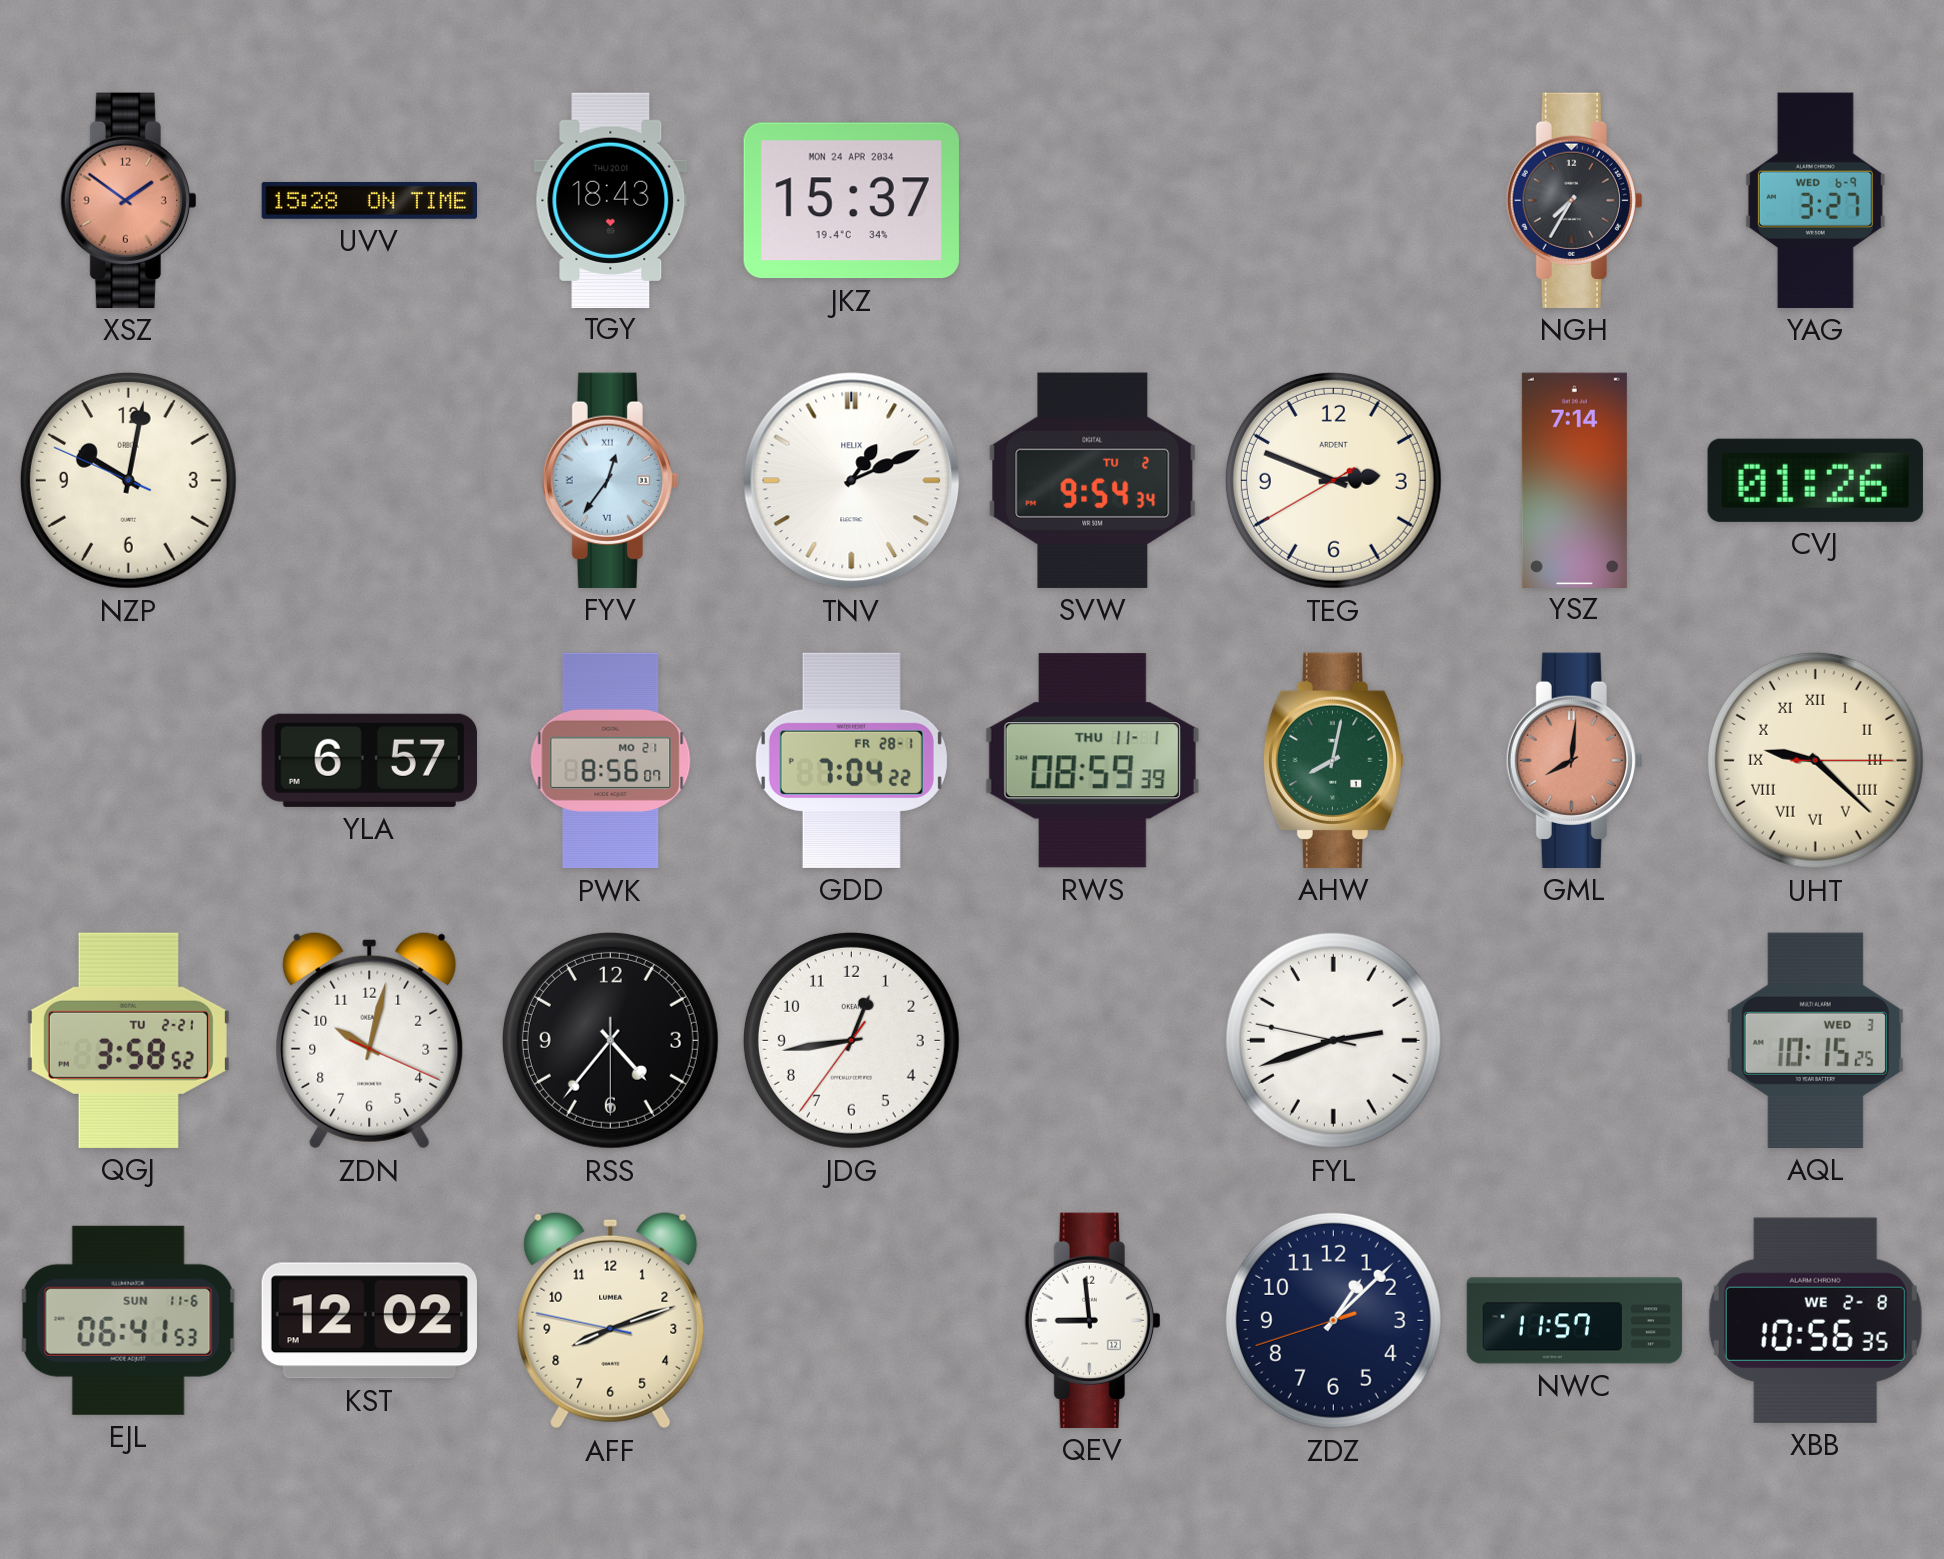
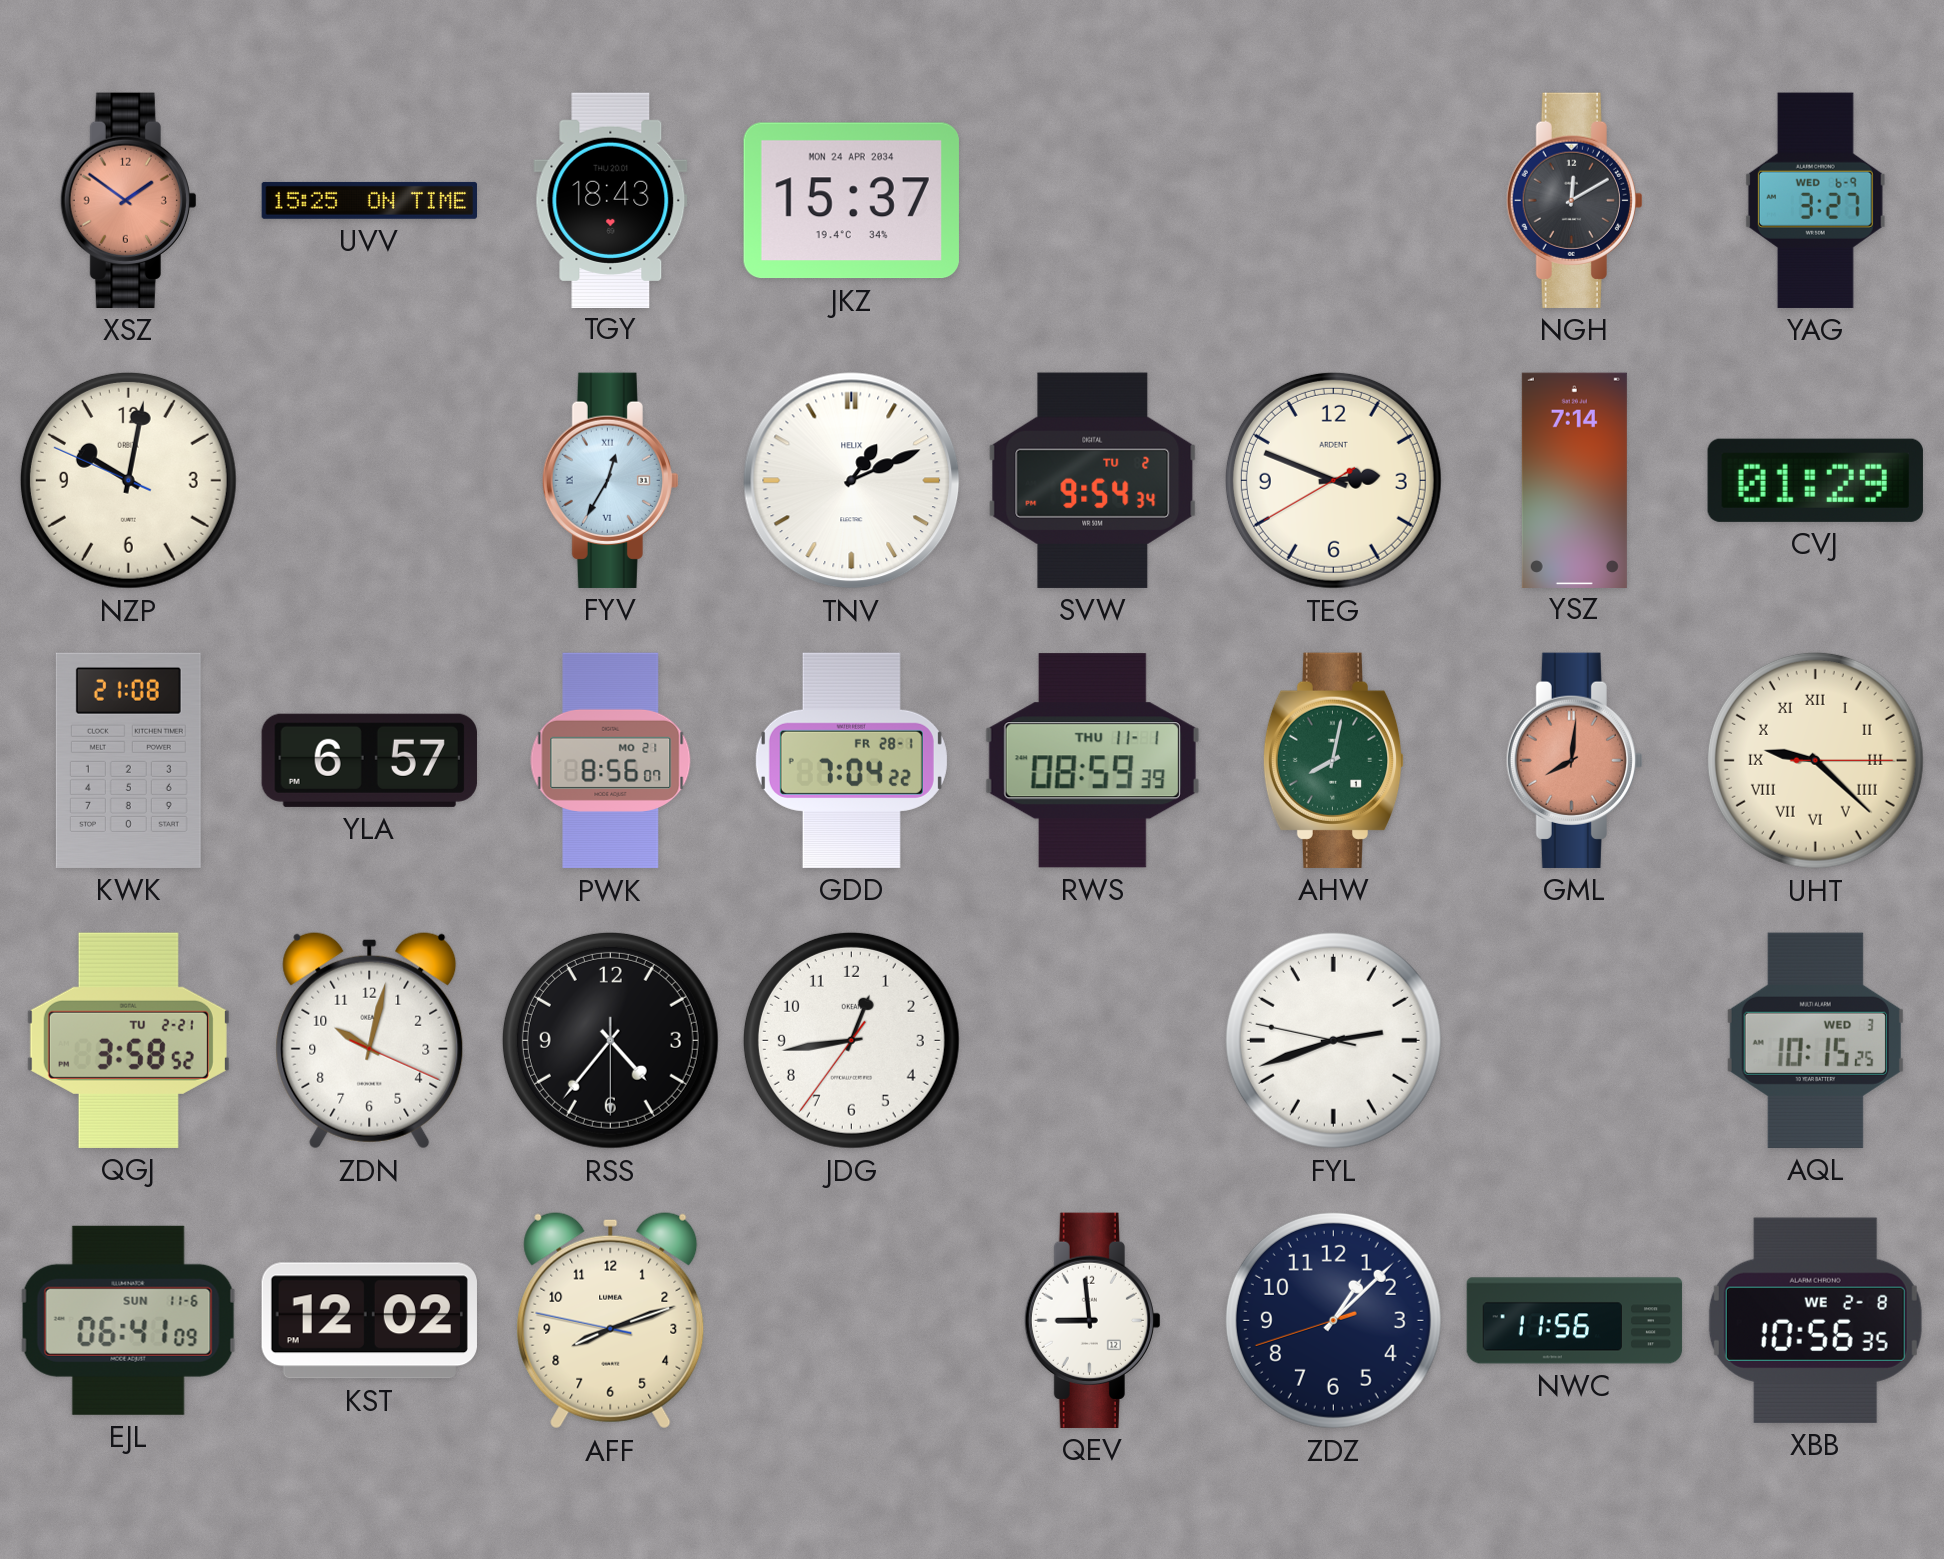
UVV: 15:28 -> 15:25 (369, 200)
NGH: 7:35 -> 12:10 (1574, 200)
FYV: 12:36 -> 12:35 (610, 480)
CVJ: 01:26 -> 01:29 (1815, 480)
KWK: none -> 21:08 (128, 760)
EJL: 06:41:53 -> 06:41:09 (128, 1320)
NWC: 11:57 -> 11:56 (1575, 1321)
